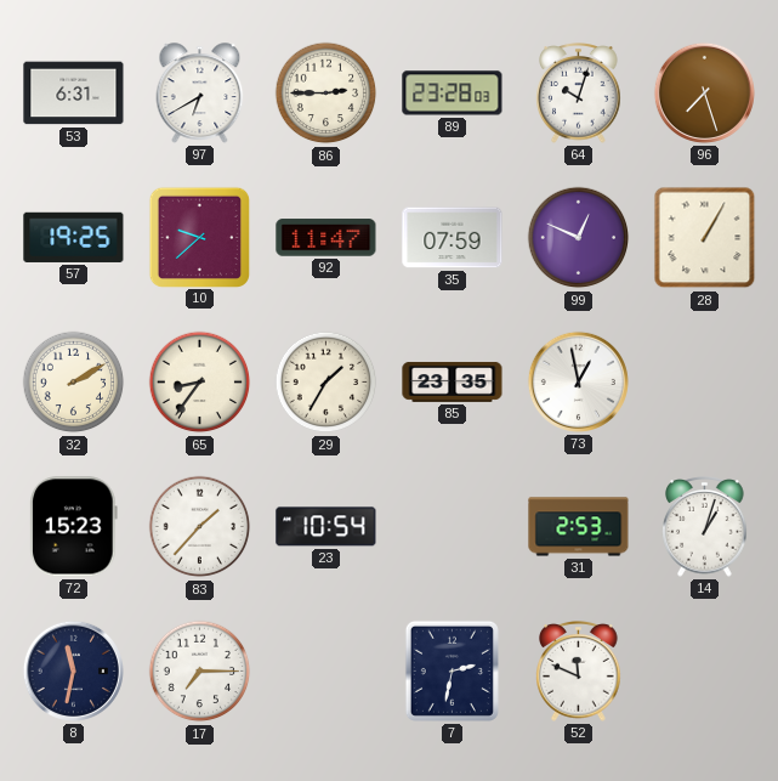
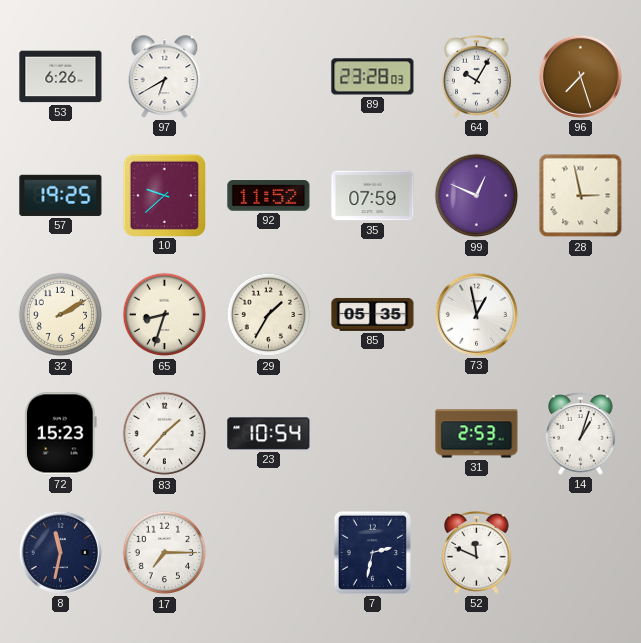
53: 6:31 -> 6:26 (61, 77)
86: 2:45 -> none (326, 94)
64: 10:03 -> 10:05 (477, 77)
92: 11:47 -> 11:52 (269, 196)
28: 1:05 -> 2:58 (581, 196)
65: 8:36 -> 8:33 (165, 315)
85: 23:35 -> 05:35 (373, 315)
